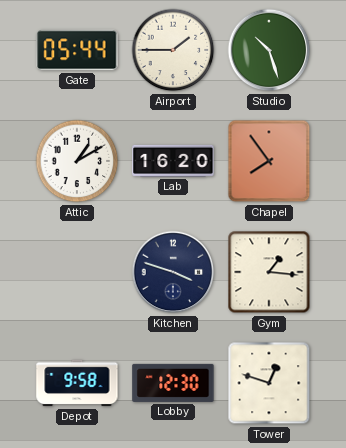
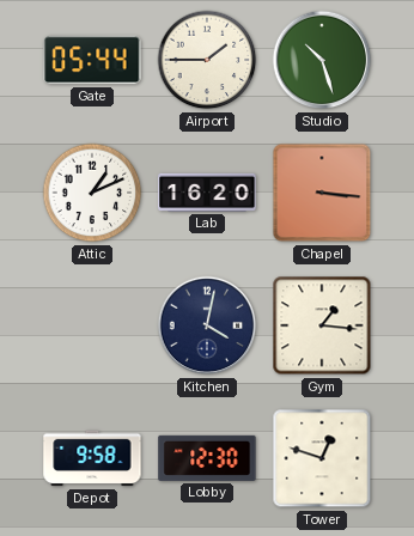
Attic: 1:10 -> 1:11 (92, 193)
Chapel: 7:54 -> 3:16 (322, 193)
Kitchen: 3:48 -> 4:02 (207, 325)
